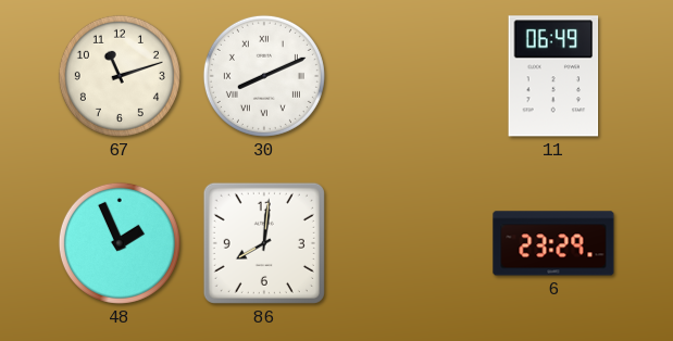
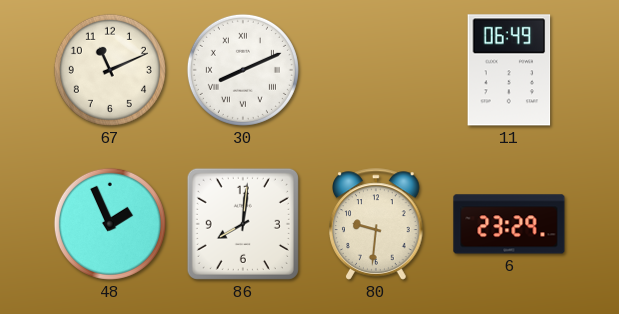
67: 11:12 -> 11:11 (110, 70)
80: none -> 9:31 (376, 224)
